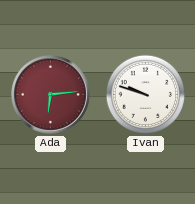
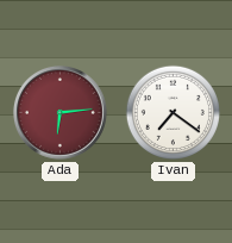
Ivan: 9:48 -> 7:21 (173, 112)
